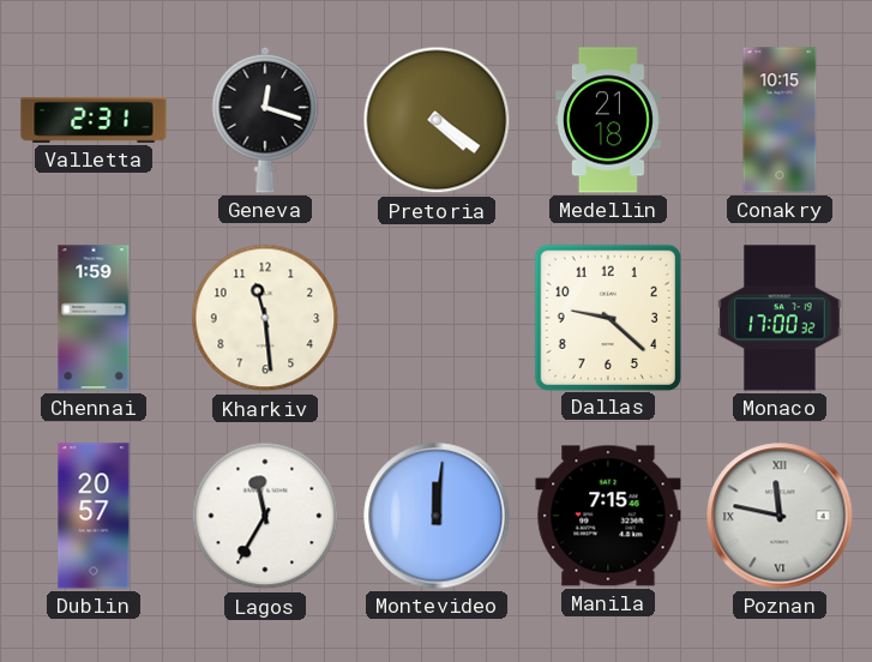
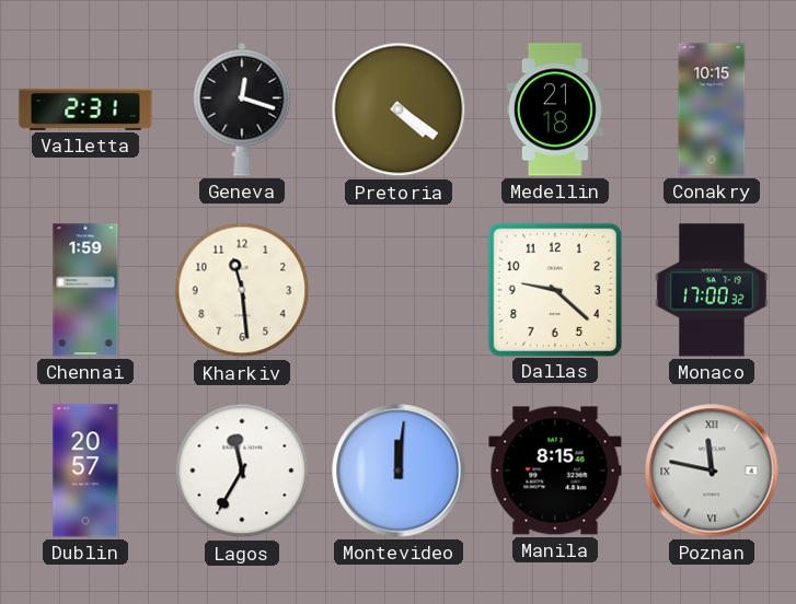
Manila: 7:15 -> 8:15 (555, 471)
